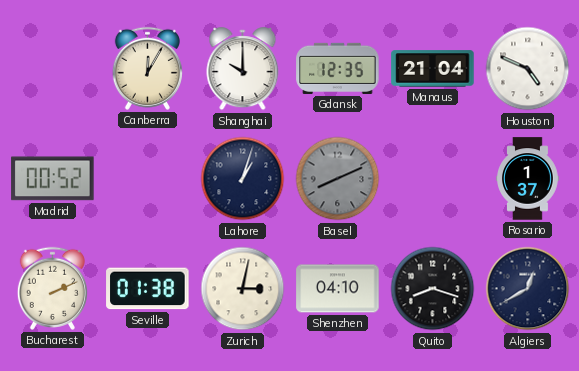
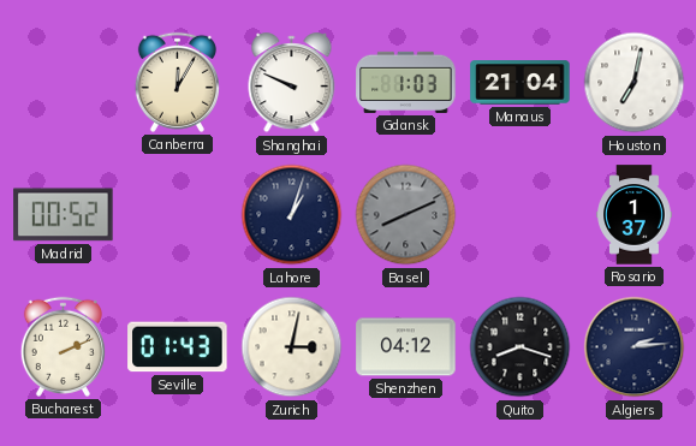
Shanghai: 10:00 -> 9:49 (292, 83)
Gdansk: 12:35 -> 1:03 (406, 82)
Houston: 4:49 -> 7:02 (635, 83)
Seville: 01:38 -> 01:43 (178, 347)
Shenzhen: 04:10 -> 04:12 (406, 347)
Algiers: 12:40 -> 2:14 (635, 347)
